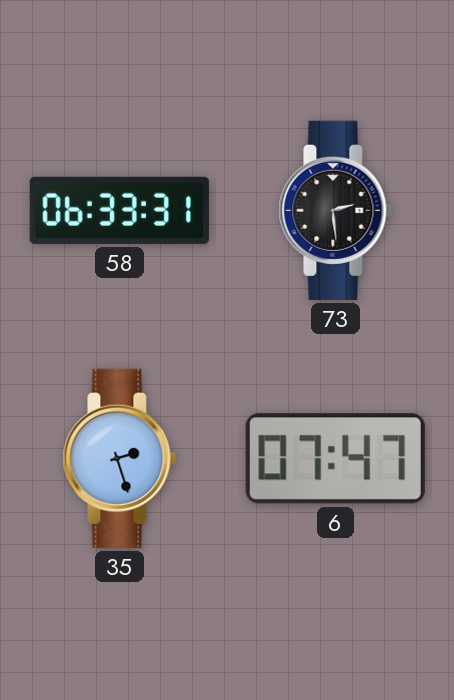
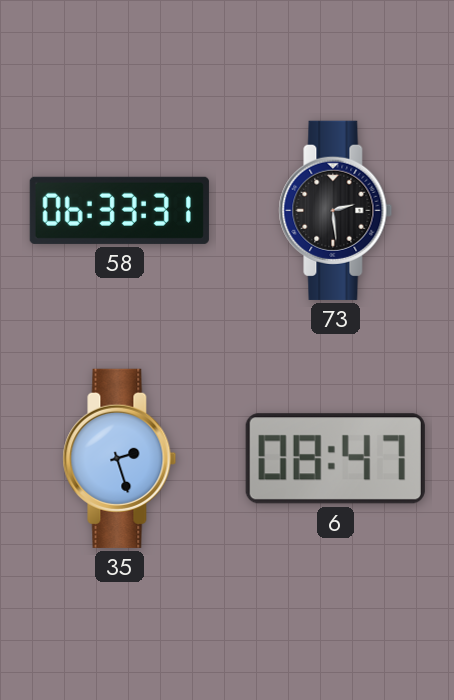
6: 07:47 -> 08:47 (335, 459)
